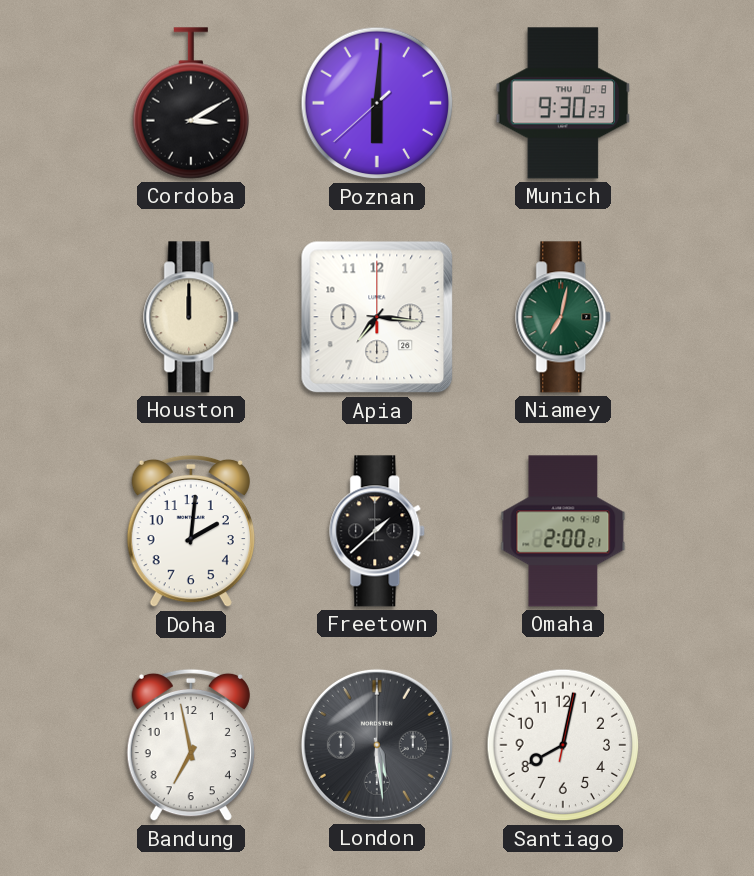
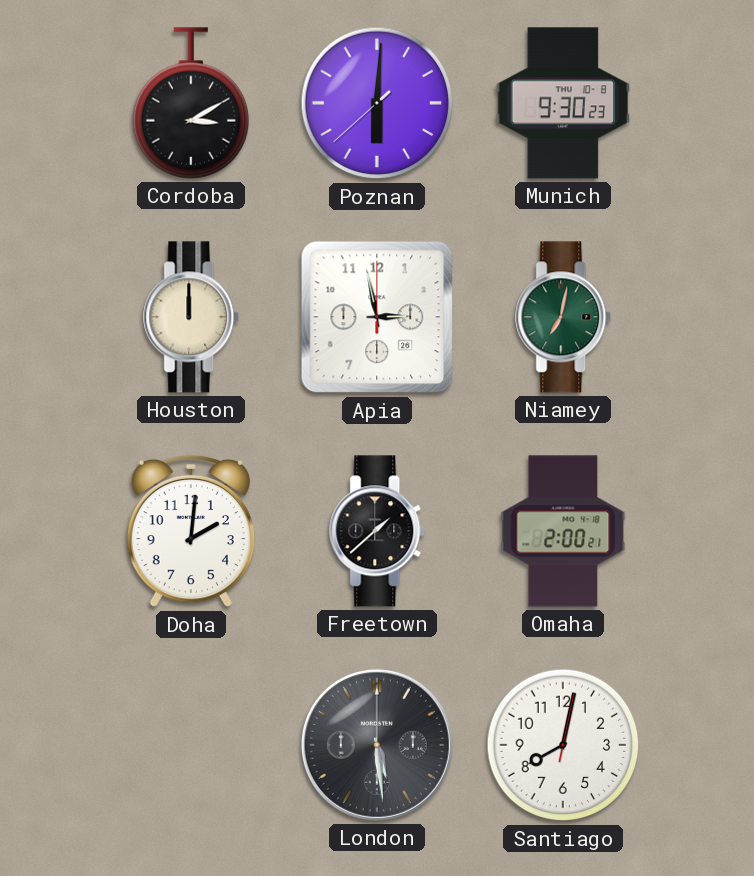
Apia: 7:16 -> 2:58 (377, 317)
Bandung: 6:58 -> none (191, 745)
